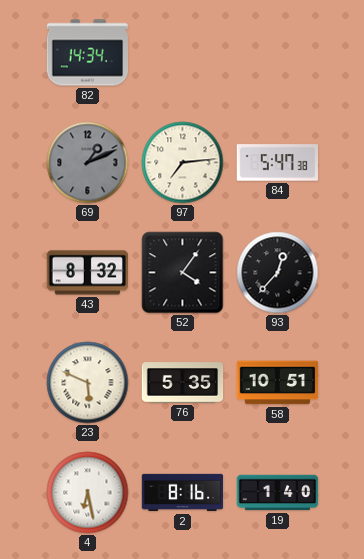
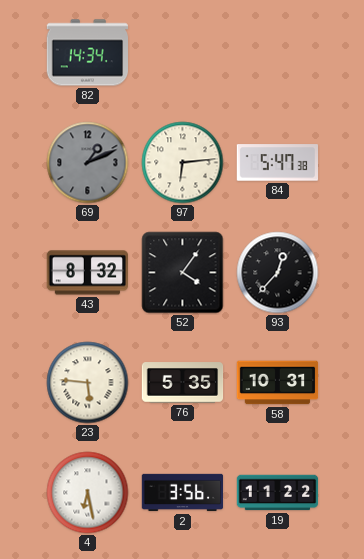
97: 7:14 -> 6:14 (183, 163)
23: 5:49 -> 5:46 (88, 383)
58: 10:51 -> 10:31 (278, 383)
2: 8:16 -> 3:56 (183, 493)
19: 1:40 -> 11:22 (278, 493)
